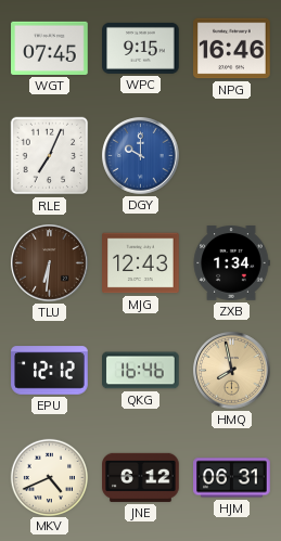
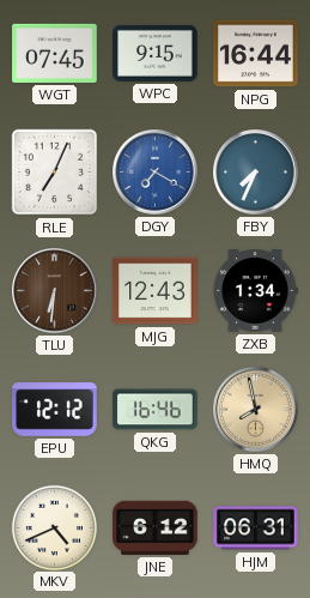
NPG: 16:46 -> 16:44 (256, 54)
DGY: 10:00 -> 7:20 (156, 173)
FBY: none -> 7:34 (256, 173)
